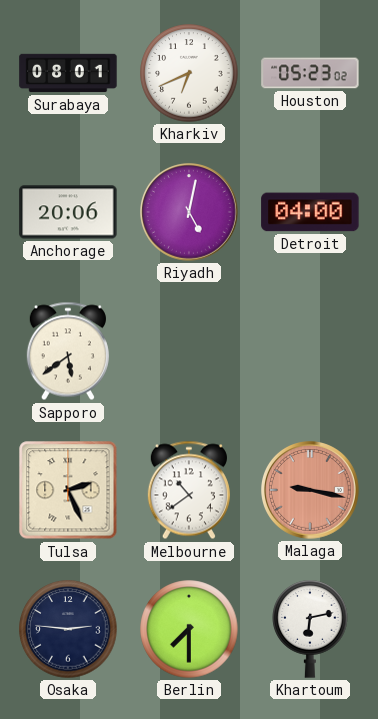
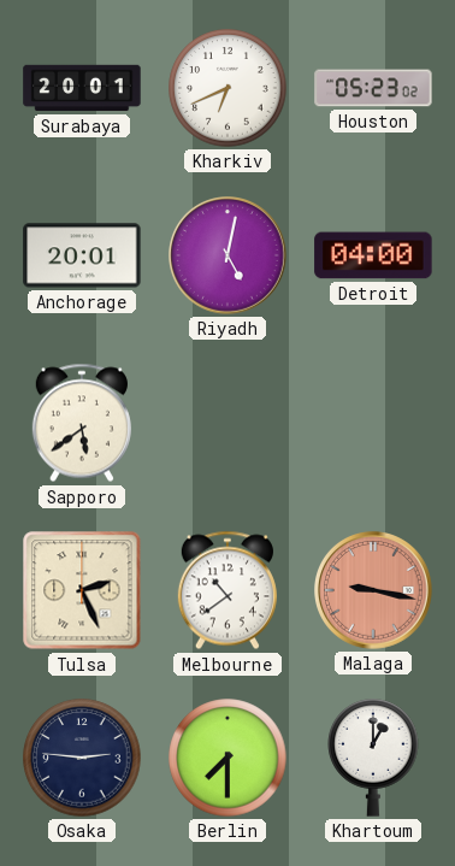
Surabaya: 08:01 -> 20:01 (82, 88)
Anchorage: 20:06 -> 20:01 (82, 255)
Khartoum: 6:13 -> 1:00 (373, 758)
